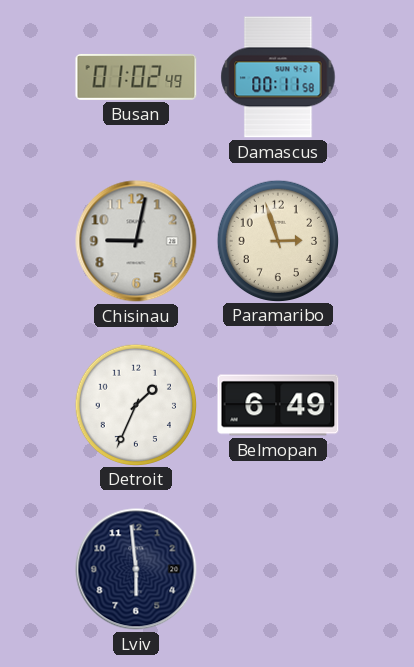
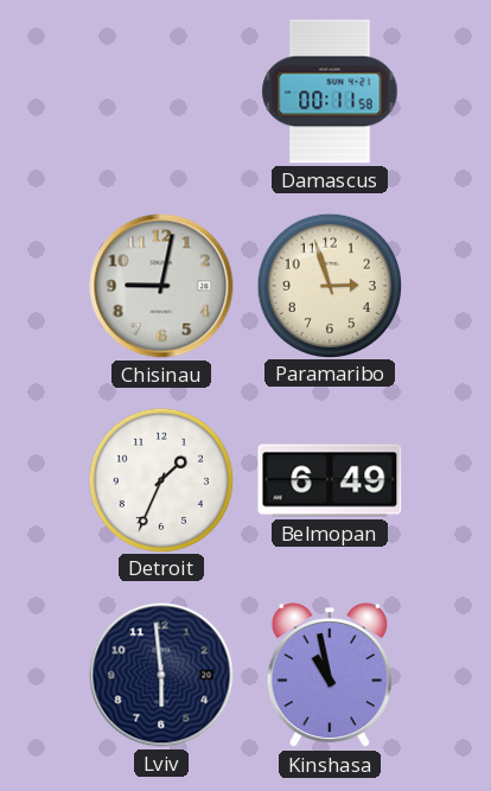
Busan: 01:02 -> none (136, 77)
Kinshasa: none -> 10:58 (330, 676)
